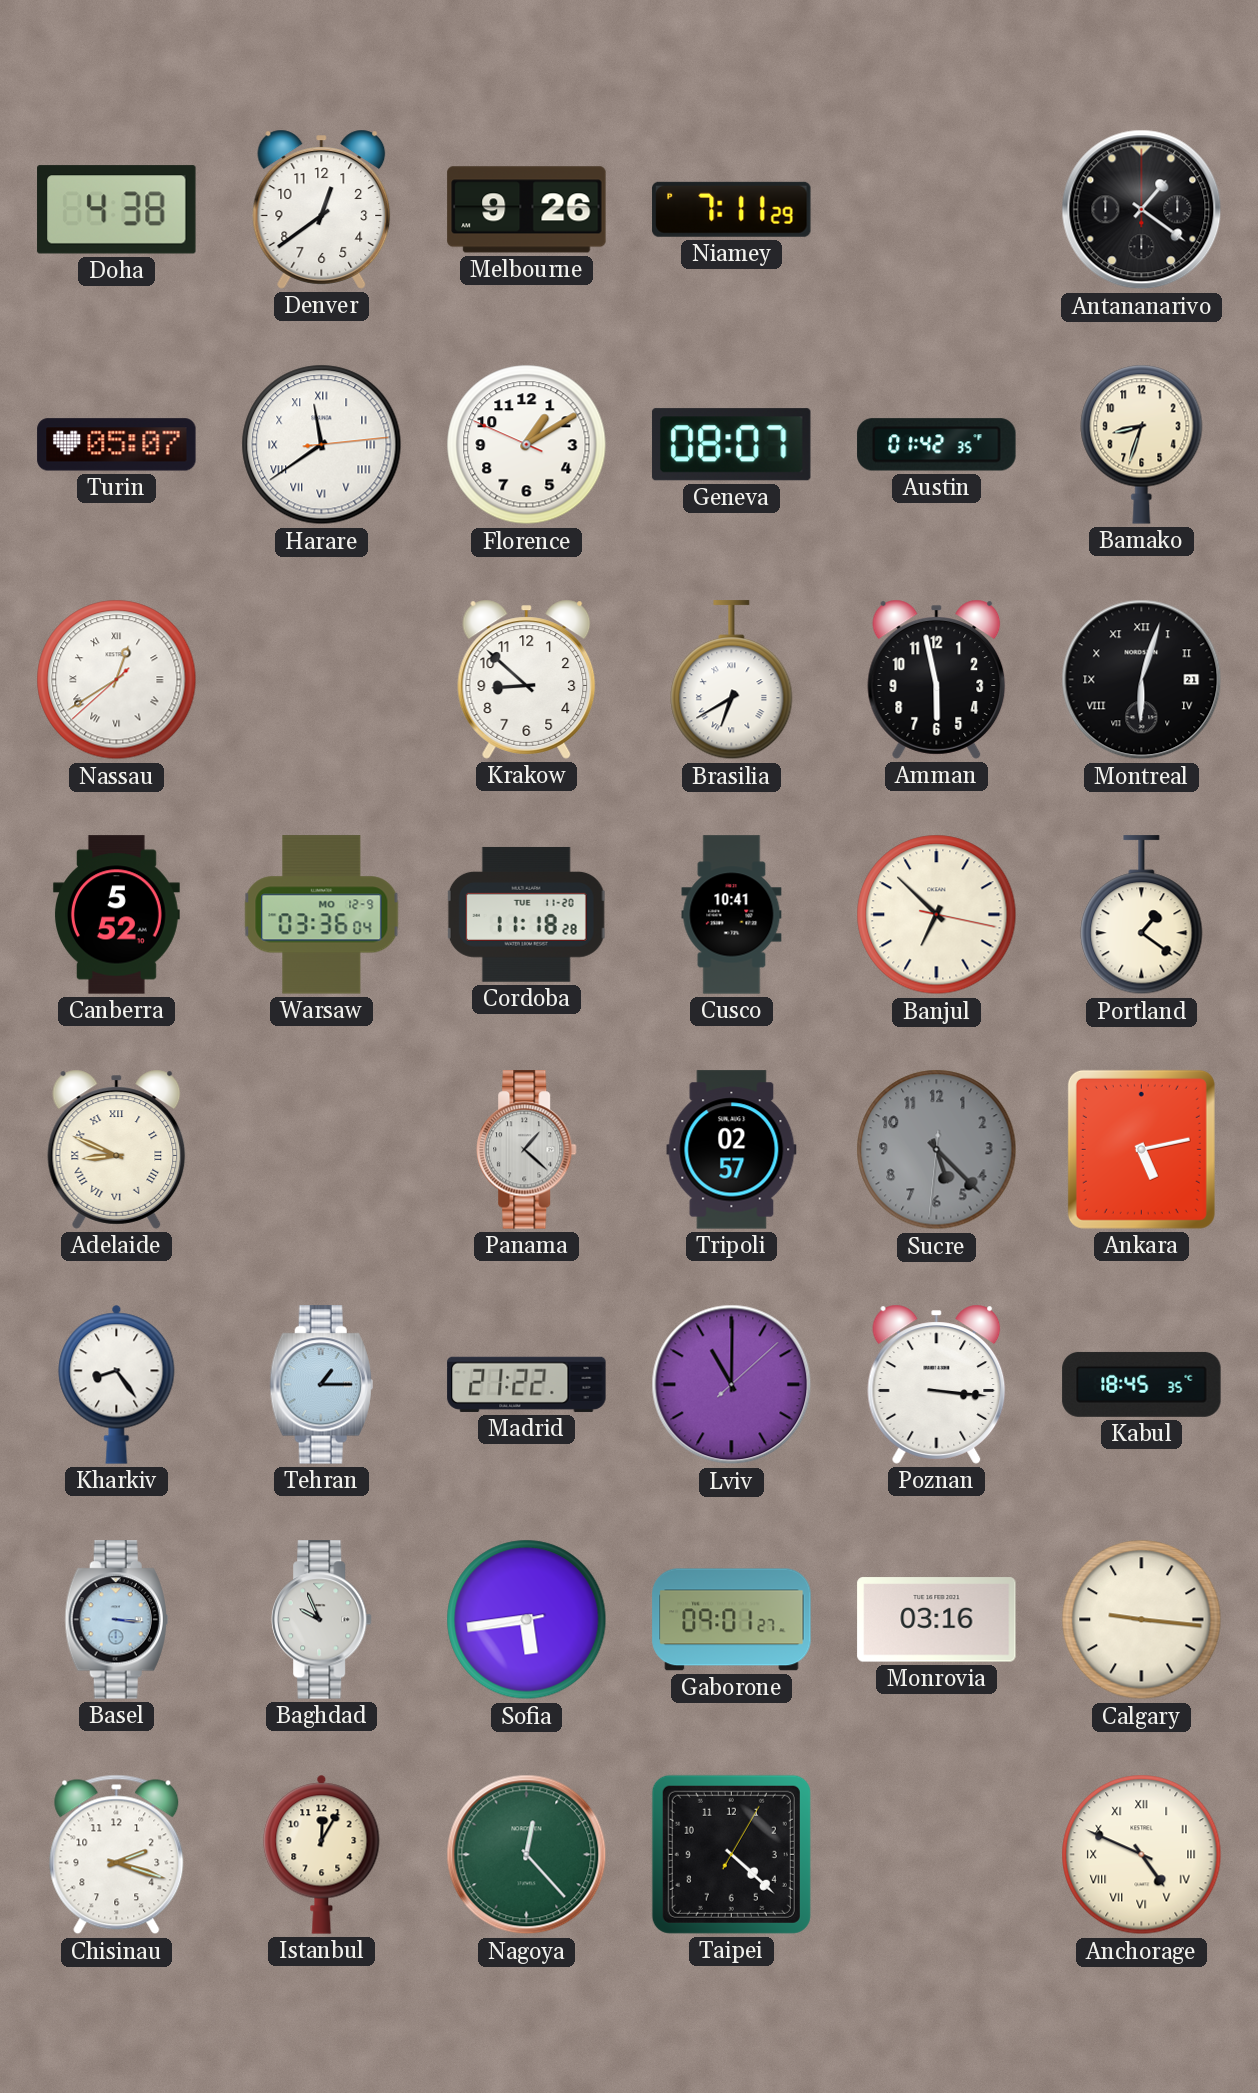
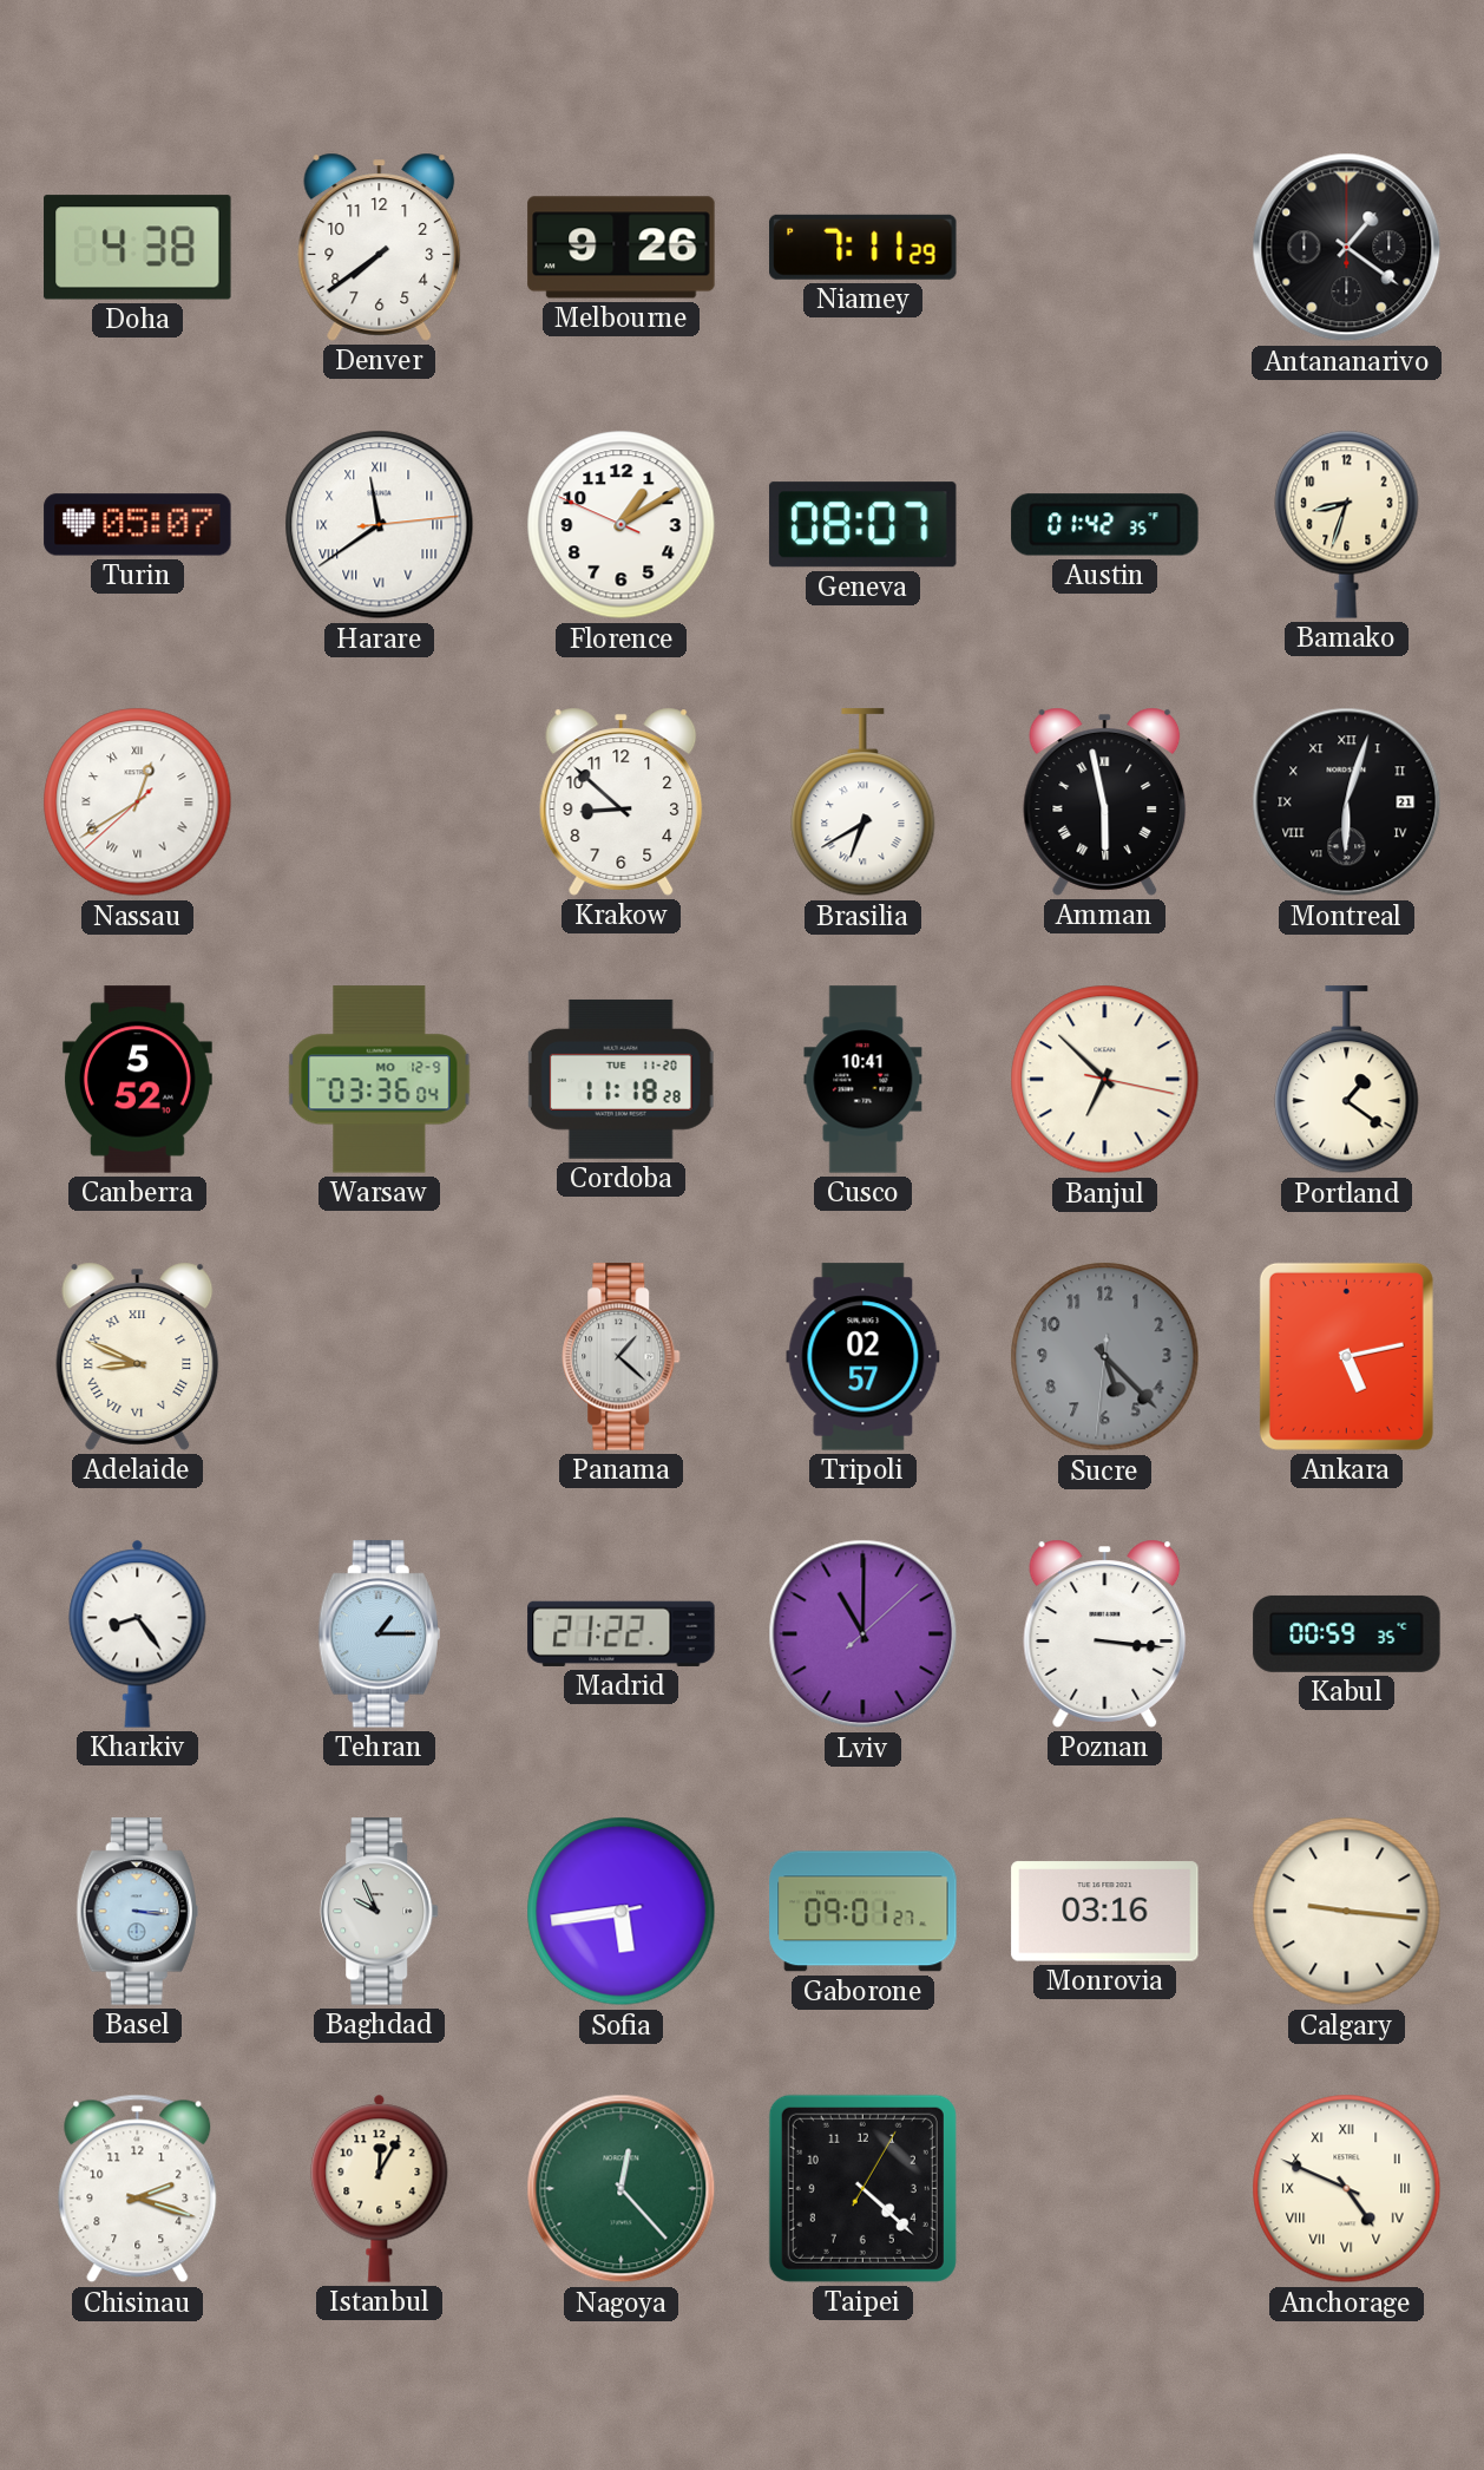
Denver: 12:39 -> 7:39 (380, 247)
Amman numerals: Arabic -> Roman (1105, 801)
Kabul: 18:45 -> 00:59 (1347, 1633)
